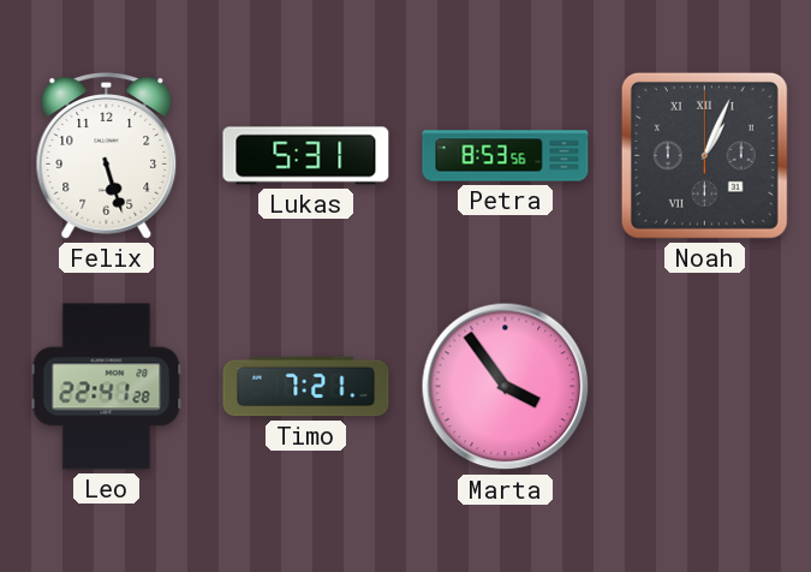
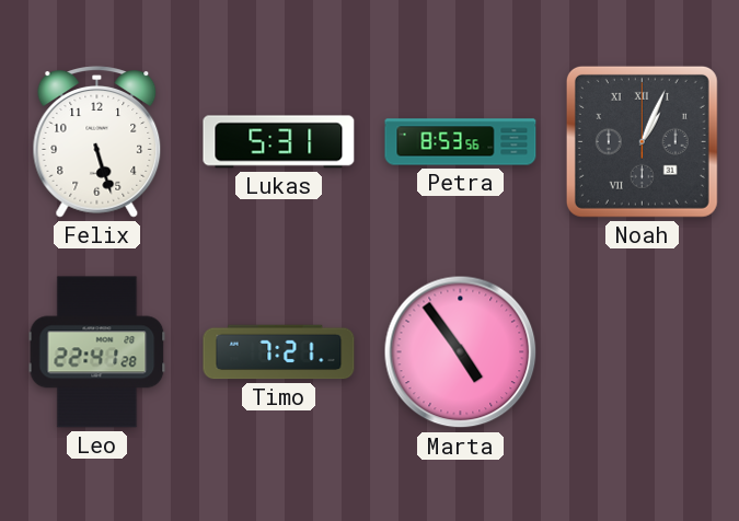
Marta: 3:54 -> 4:54 (461, 352)
